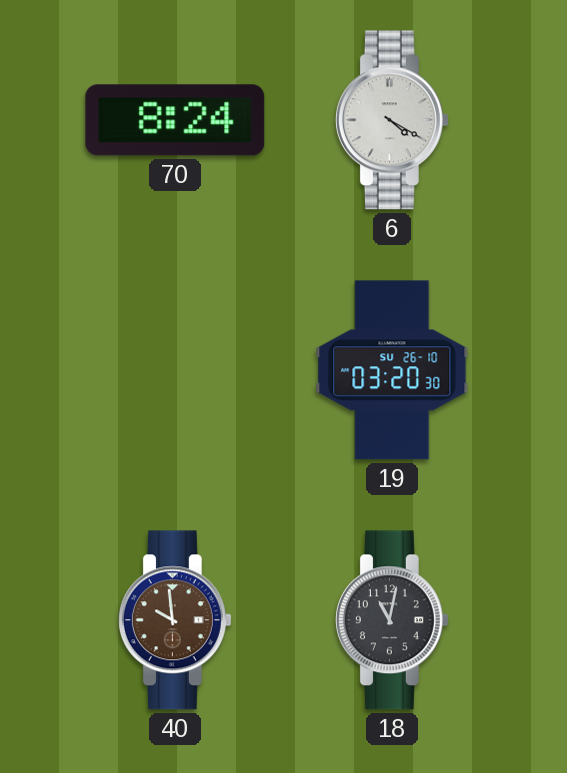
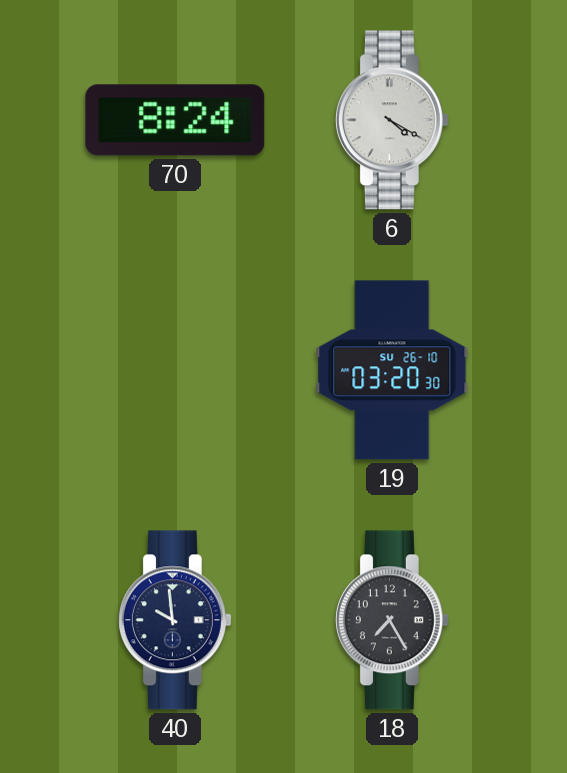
40 dial: brown -> navy (175, 620)
18: 11:02 -> 7:25 (392, 620)
